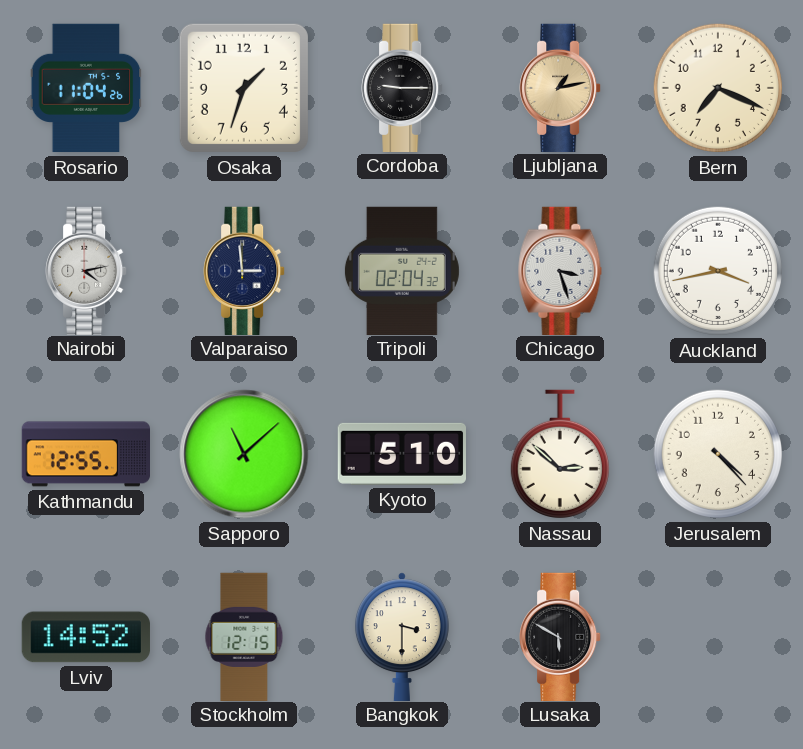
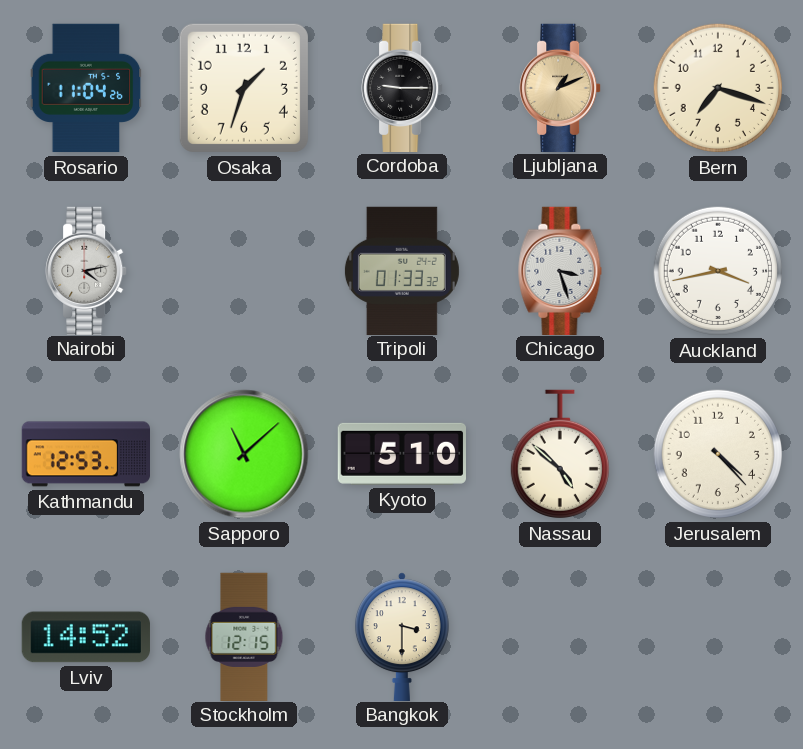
Ljubljana: 1:13 -> 1:11 (560, 87)
Bern: 7:19 -> 7:18 (718, 88)
Valparaiso: 2:59 -> none (244, 270)
Tripoli: 02:04 -> 01:33 (402, 270)
Kathmandu: 12:55 -> 12:53 (85, 454)
Nassau: 2:52 -> 4:52 (560, 454)
Lusaka: 5:50 -> none (560, 636)
